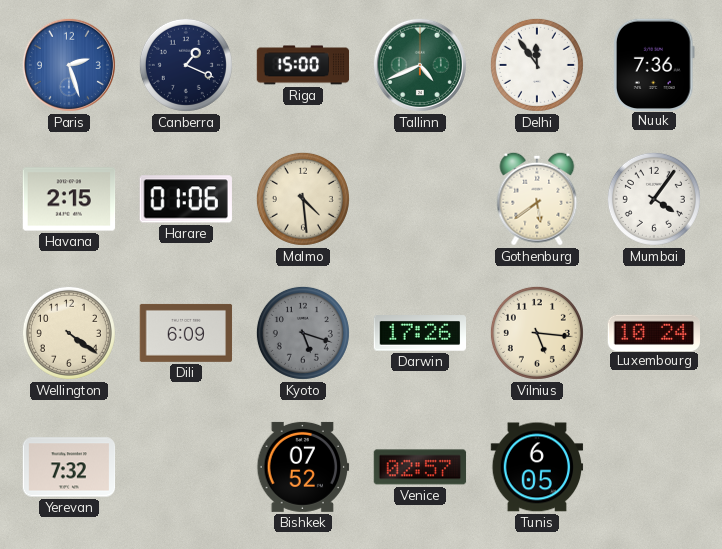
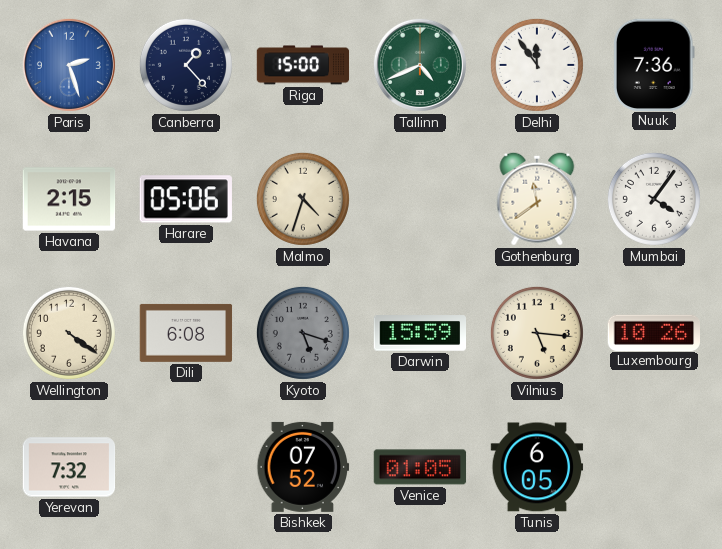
Canberra: 1:19 -> 1:23 (186, 65)
Harare: 01:06 -> 05:06 (186, 199)
Malmo: 4:29 -> 4:33 (303, 199)
Gothenburg: 5:39 -> 11:39 (537, 199)
Dili: 6:09 -> 6:08 (186, 333)
Darwin: 17:26 -> 15:59 (419, 333)
Luxembourg: 10:24 -> 10:26 (653, 332)
Venice: 02:57 -> 01:05 (420, 467)
